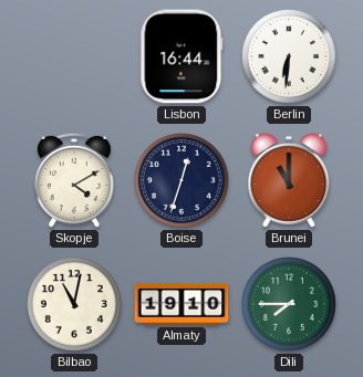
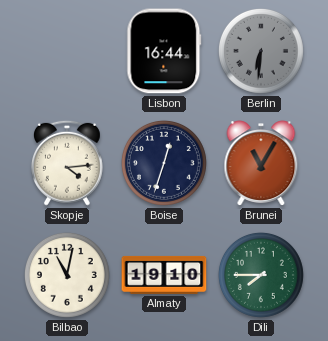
Berlin dial: white -> grey (261, 51)
Skopje: 4:10 -> 4:14 (67, 163)
Brunei: 11:00 -> 11:05 (261, 163)
